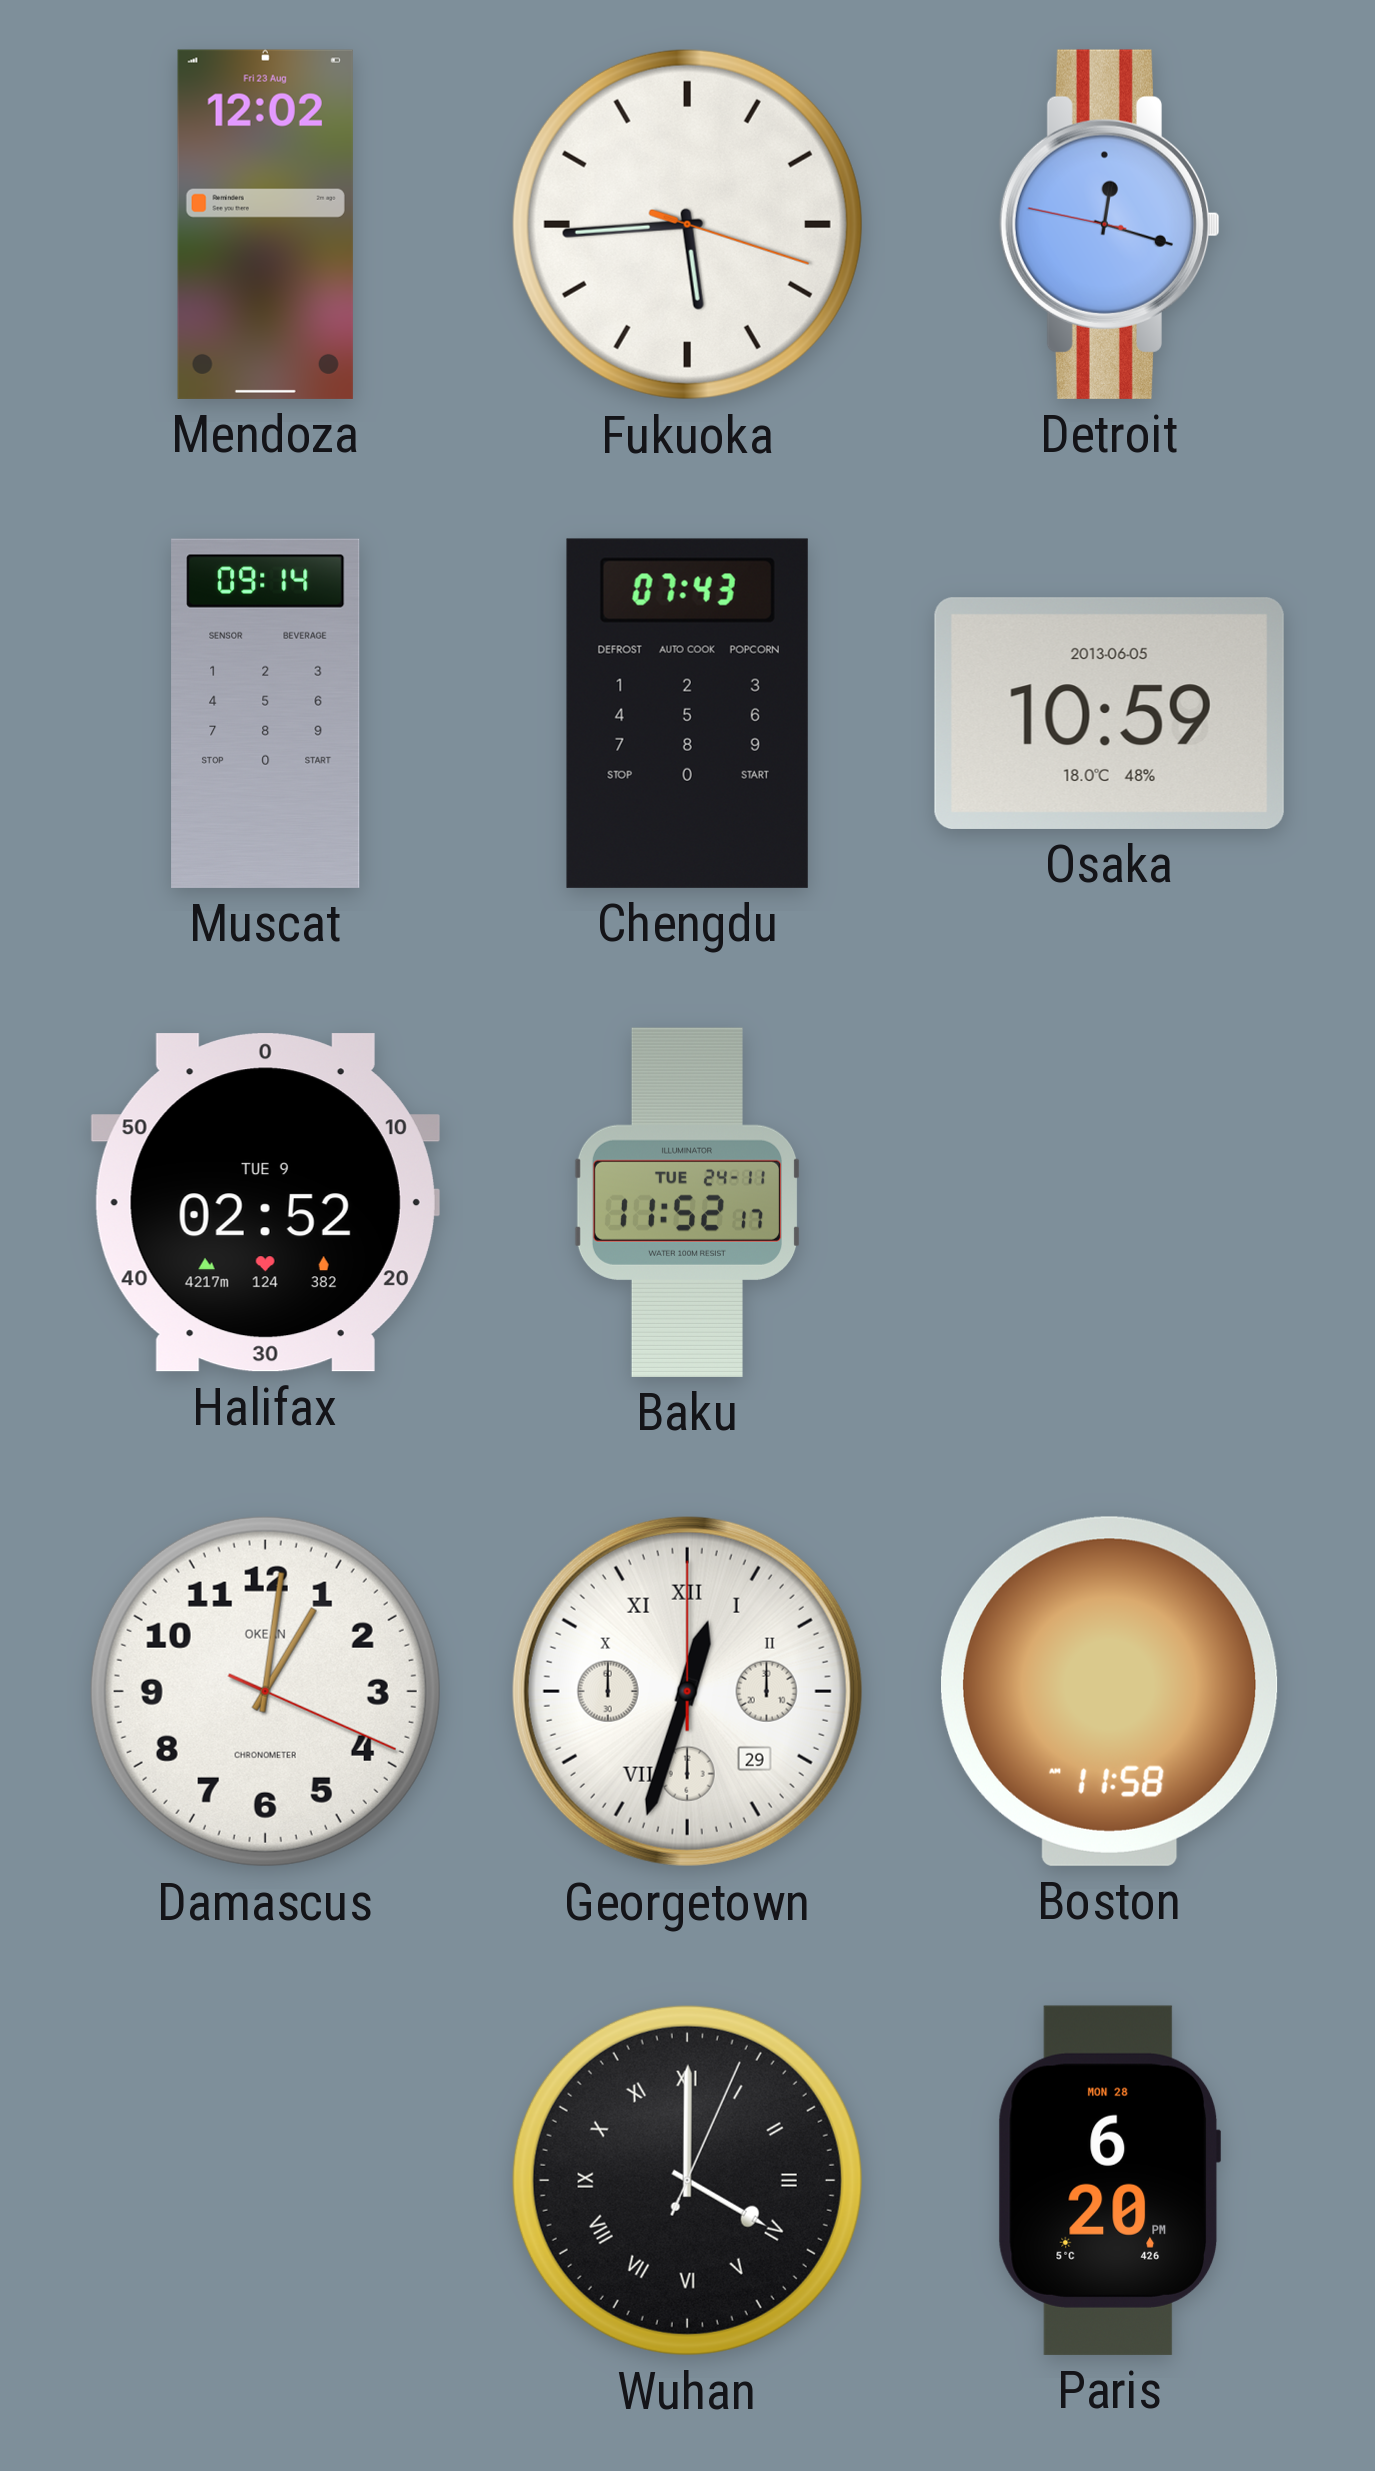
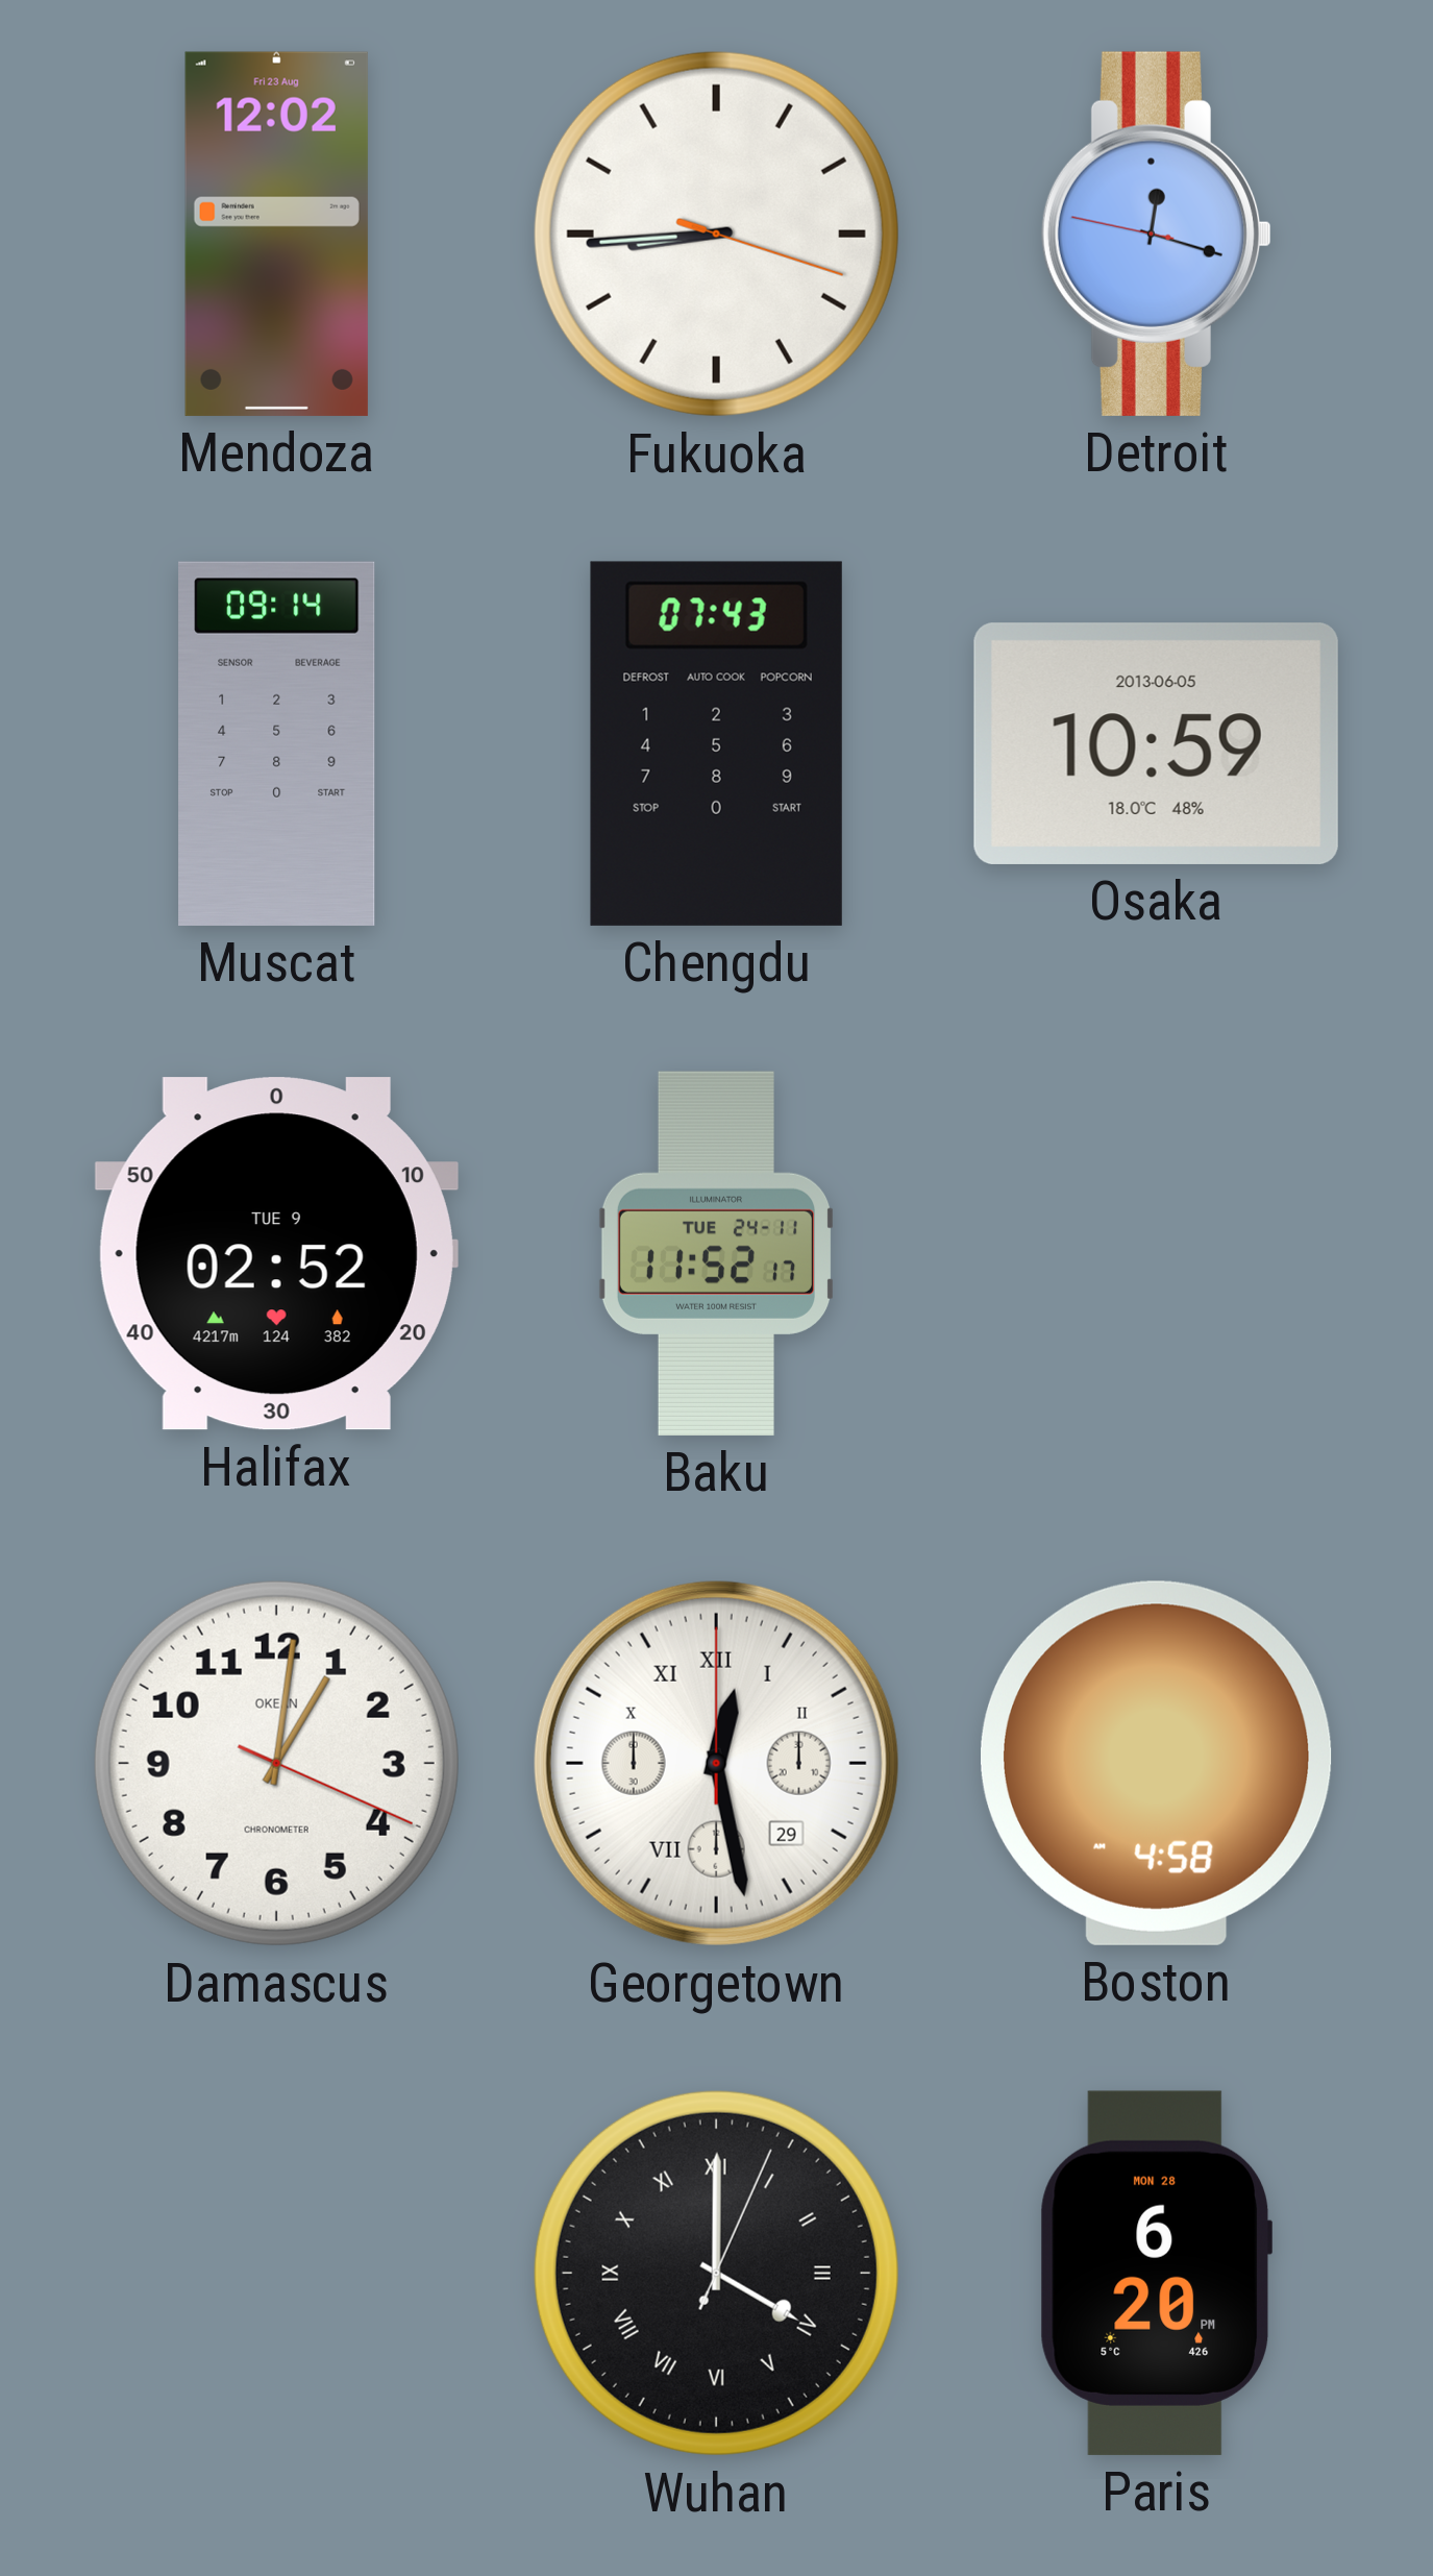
Fukuoka: 5:44 -> 8:44 (716, 234)
Georgetown: 12:33 -> 12:28 (716, 1763)
Boston: 11:58 -> 4:58 (1157, 1763)
